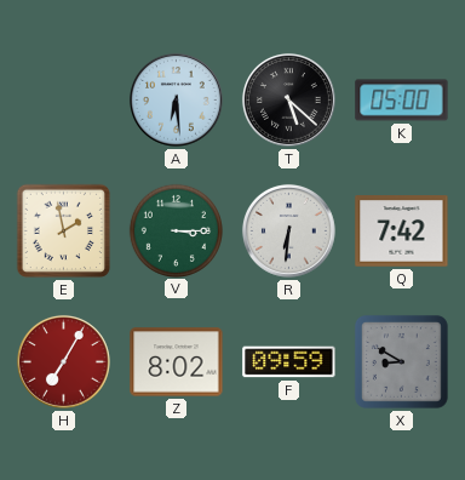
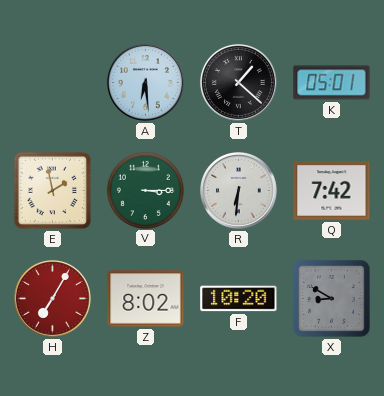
T: 5:22 -> 1:22 (239, 83)
K: 05:00 -> 05:01 (332, 83)
F: 09:59 -> 10:20 (239, 299)
